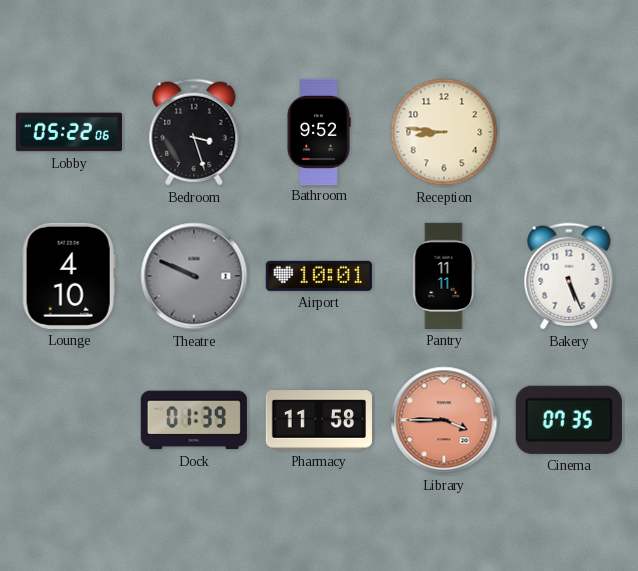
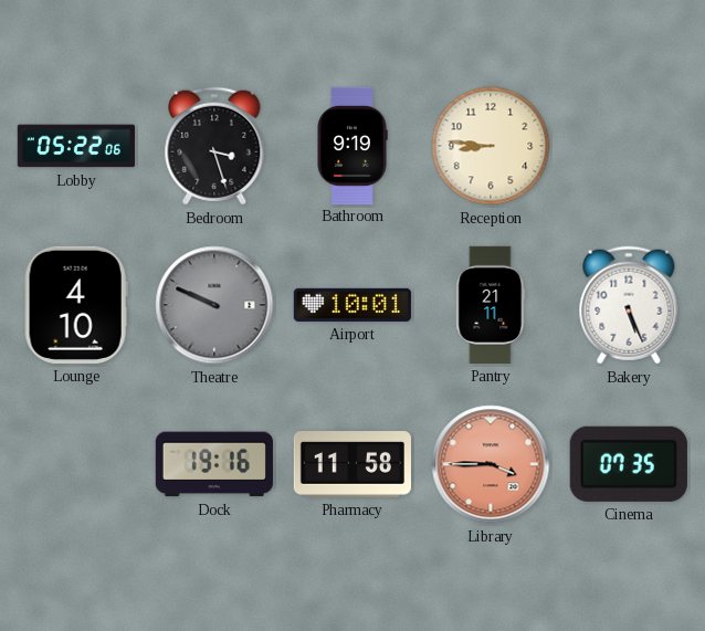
Bathroom: 9:52 -> 9:19 (352, 145)
Pantry: 11:11 -> 21:11 (491, 305)
Dock: 01:39 -> 19:16 (214, 464)
